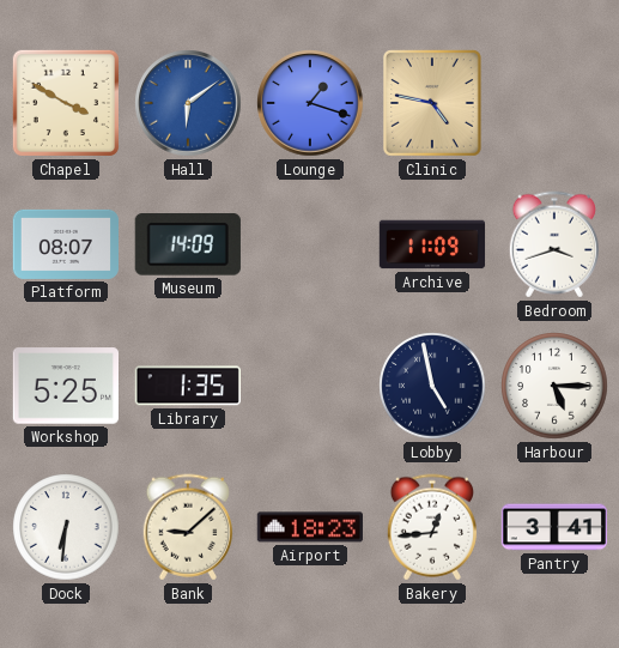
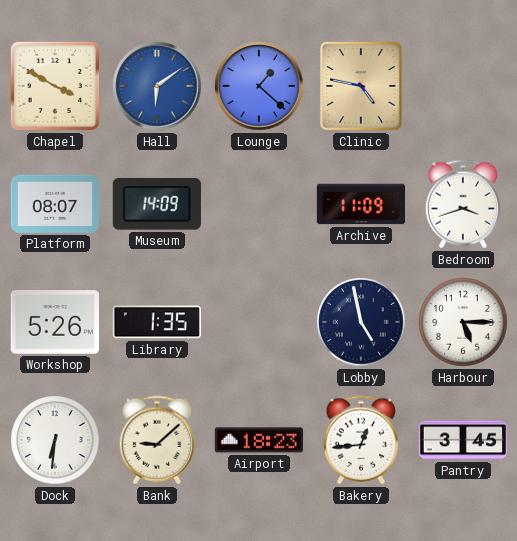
Lounge: 1:18 -> 1:22 (259, 86)
Workshop: 5:25 -> 5:26 (54, 322)
Pantry: 3:41 -> 3:45 (463, 440)
